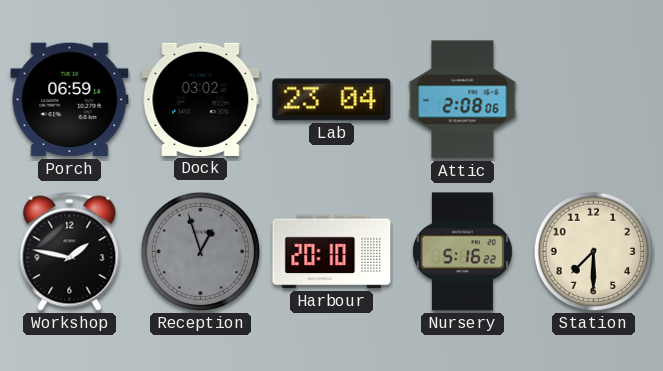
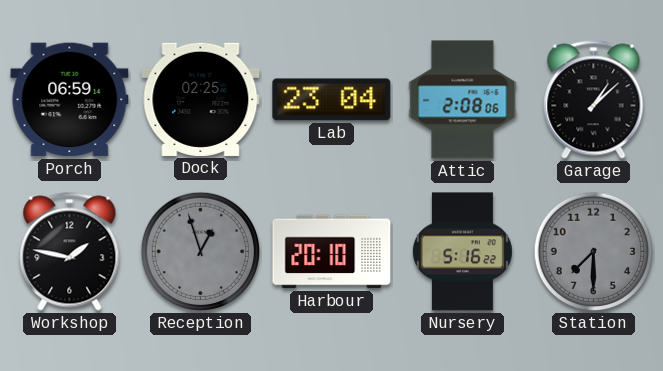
Dock: 03:02 -> 02:25 (201, 99)
Garage: none -> 1:08 (594, 100)
Station dial: cream -> grey (594, 252)
